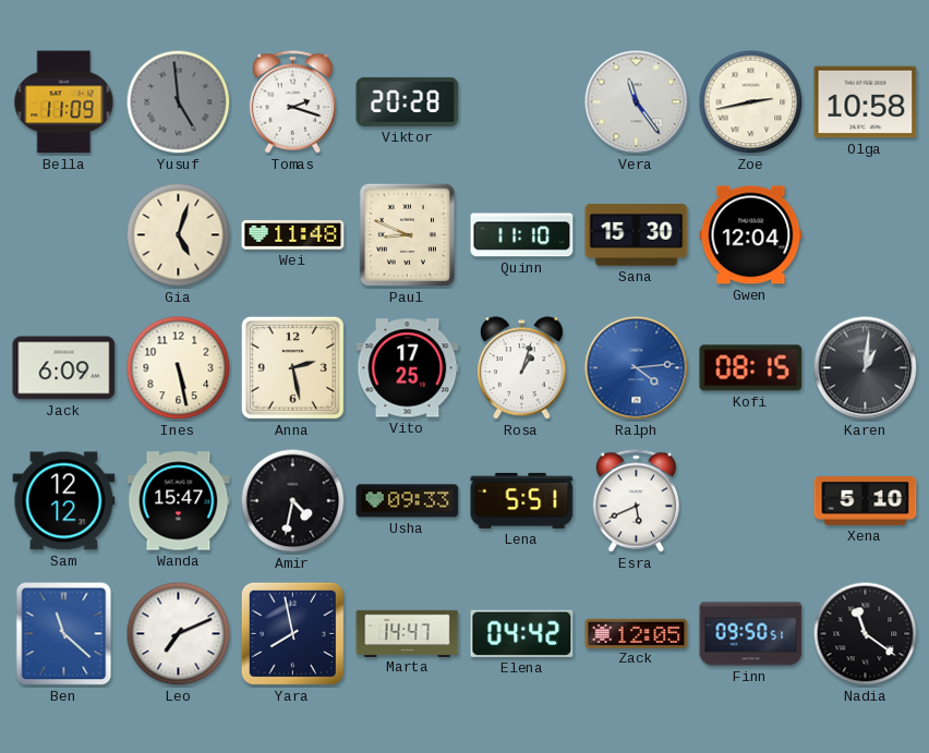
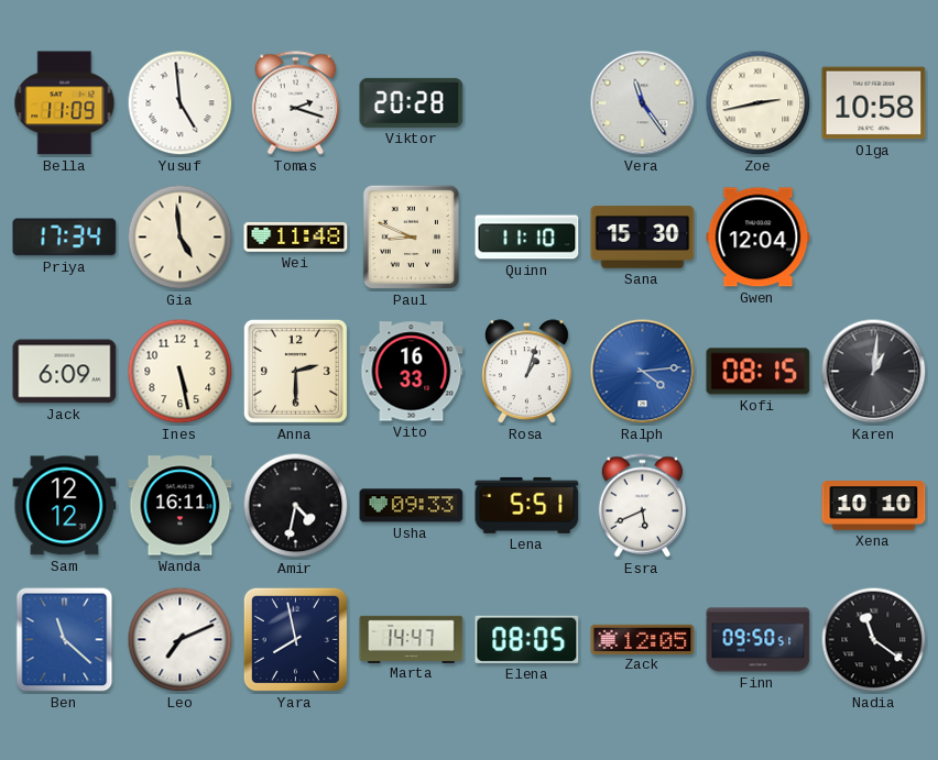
Yusuf dial: grey -> white (181, 103)
Priya: none -> 17:34 (65, 238)
Gia: 5:03 -> 4:59 (181, 238)
Anna: 2:28 -> 2:30 (295, 371)
Vito: 17:25 -> 16:33 (412, 372)
Wanda: 15:47 -> 16:11 (181, 506)
Xena: 5:10 -> 10:10 (874, 506)
Elena: 04:42 -> 08:05 (527, 639)
